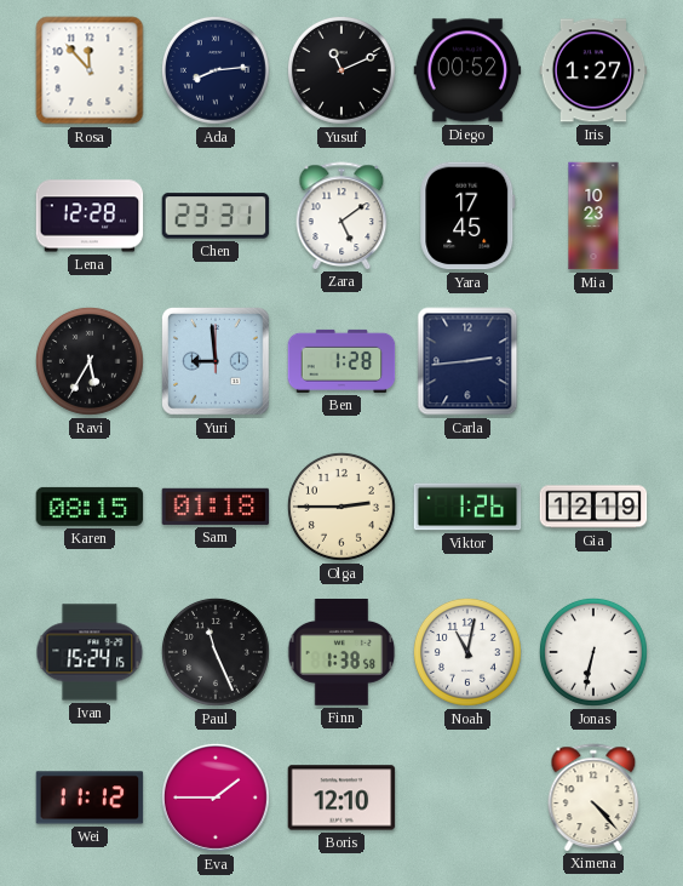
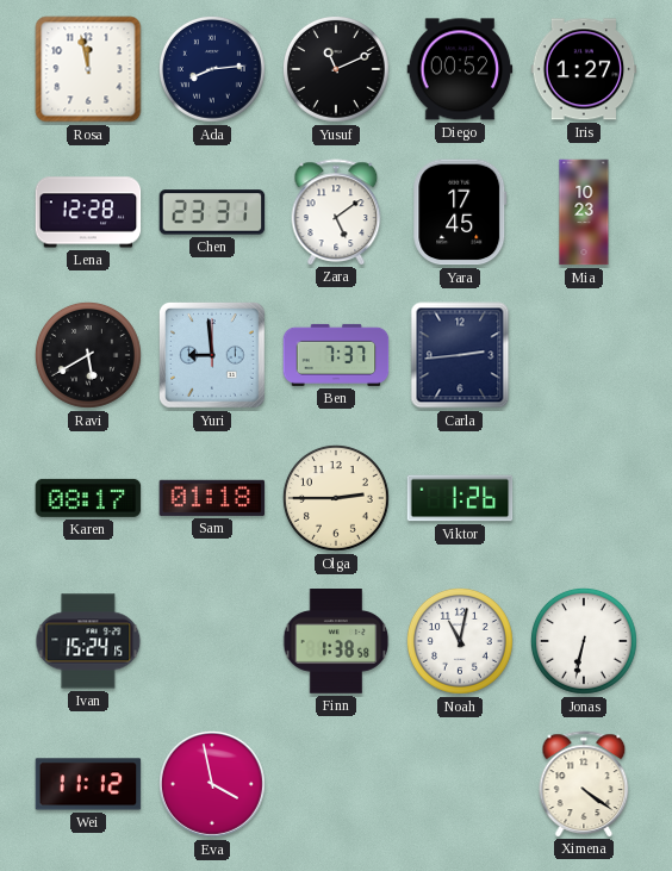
Rosa: 11:53 -> 11:58 (88, 69)
Ravi: 5:35 -> 5:40 (88, 355)
Ben: 1:28 -> 7:37 (336, 355)
Karen: 08:15 -> 08:17 (88, 498)
Gia: 12:19 -> none (593, 507)
Paul: 11:26 -> none (216, 652)
Eva: 1:45 -> 3:58 (212, 784)
Boris: 12:10 -> none (342, 798)
Ximena: 4:23 -> 4:21 (584, 784)
